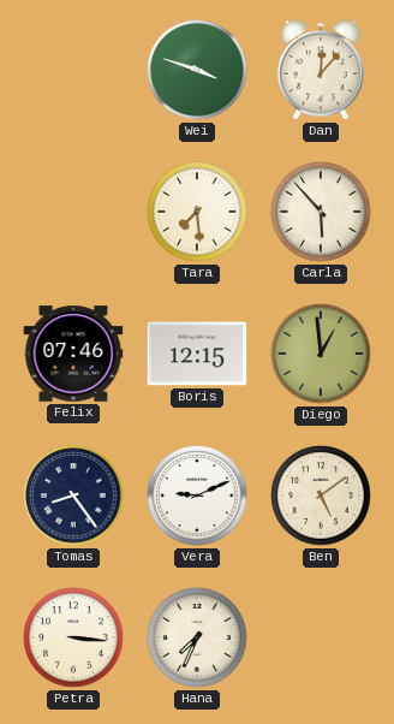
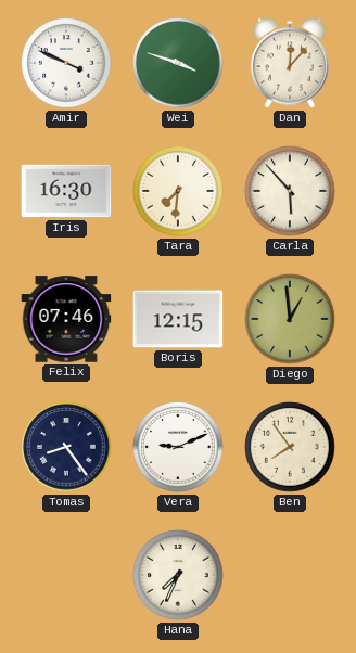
Amir: none -> 3:49 (66, 63)
Iris: none -> 16:30 (66, 191)
Tara: 7:29 -> 7:31 (178, 191)
Ben: 5:09 -> 7:54 (290, 447)
Petra: 3:16 -> none (73, 637)
